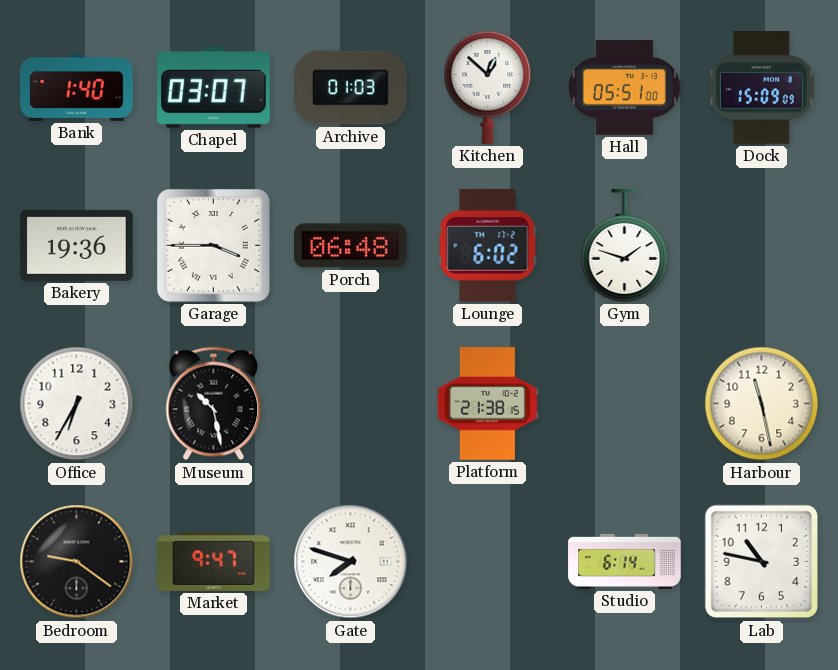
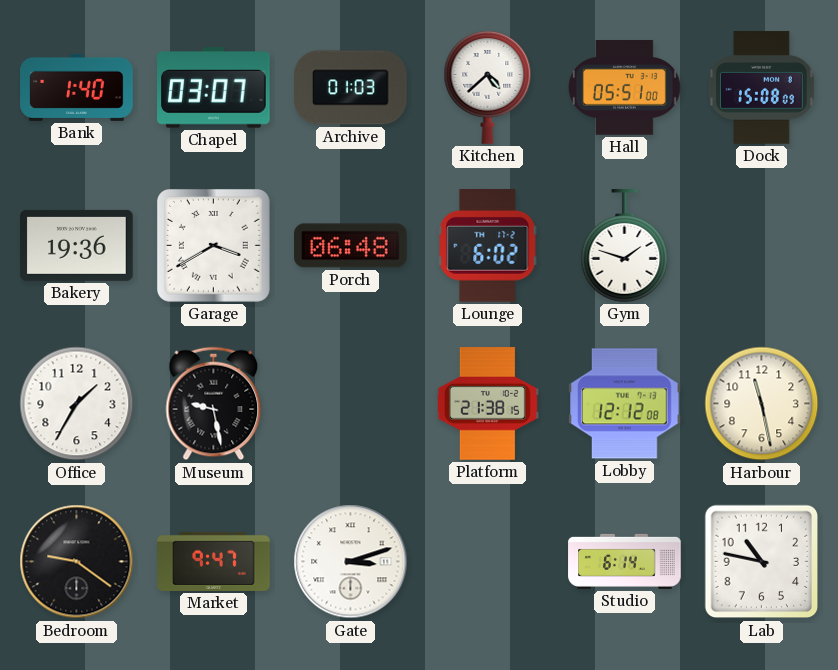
Kitchen: 12:52 -> 4:38 (488, 88)
Dock: 15:09 -> 15:08 (762, 88)
Garage: 3:45 -> 3:40 (213, 245)
Office: 6:35 -> 1:35 (77, 404)
Museum: 10:28 -> 9:28 (214, 404)
Lobby: none -> 12:12 (625, 404)
Gate: 7:48 -> 3:12 (351, 562)
